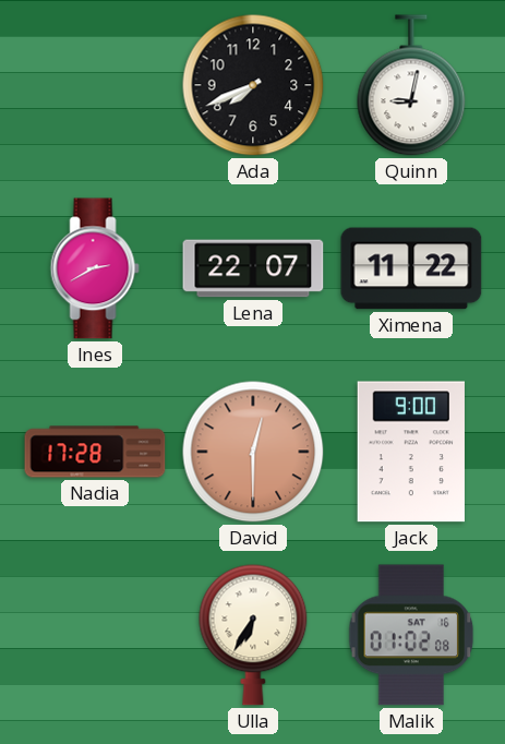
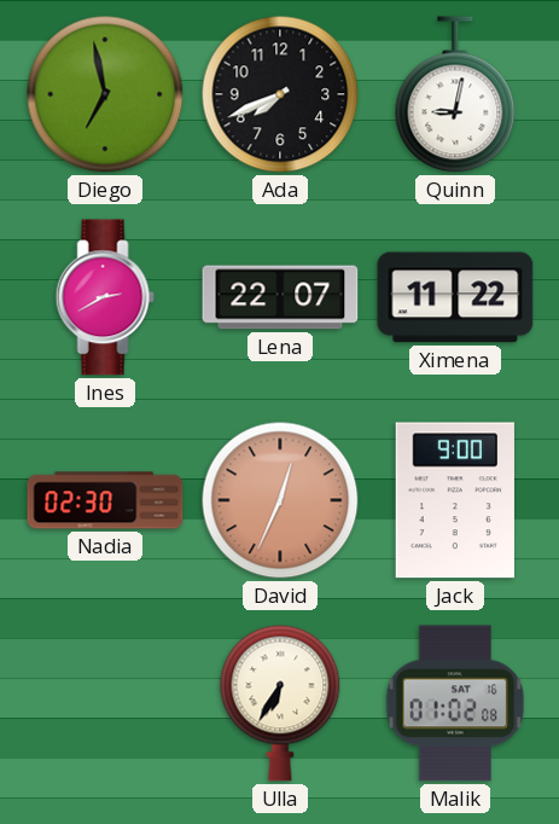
Diego: none -> 6:58 (105, 94)
Nadia: 17:28 -> 02:30 (105, 500)
David: 12:30 -> 12:34 (280, 500)
